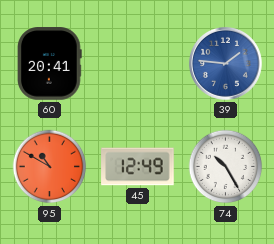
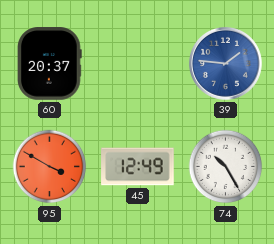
60: 20:41 -> 20:37 (50, 64)
95: 10:50 -> 3:50 (50, 167)
